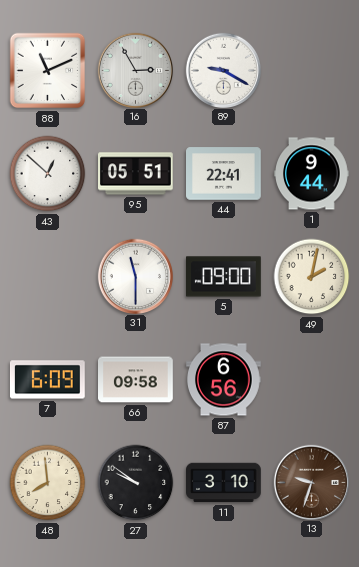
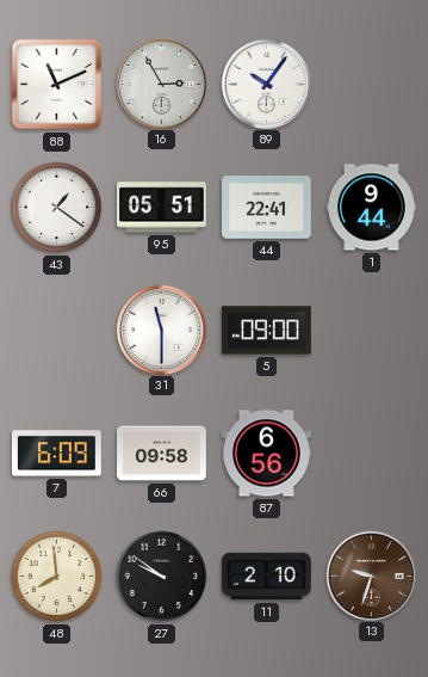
89: 9:20 -> 10:06 (266, 84)
43: 12:52 -> 1:21 (57, 208)
49: 2:02 -> none (312, 277)
11: 3:10 -> 2:10 (267, 577)
